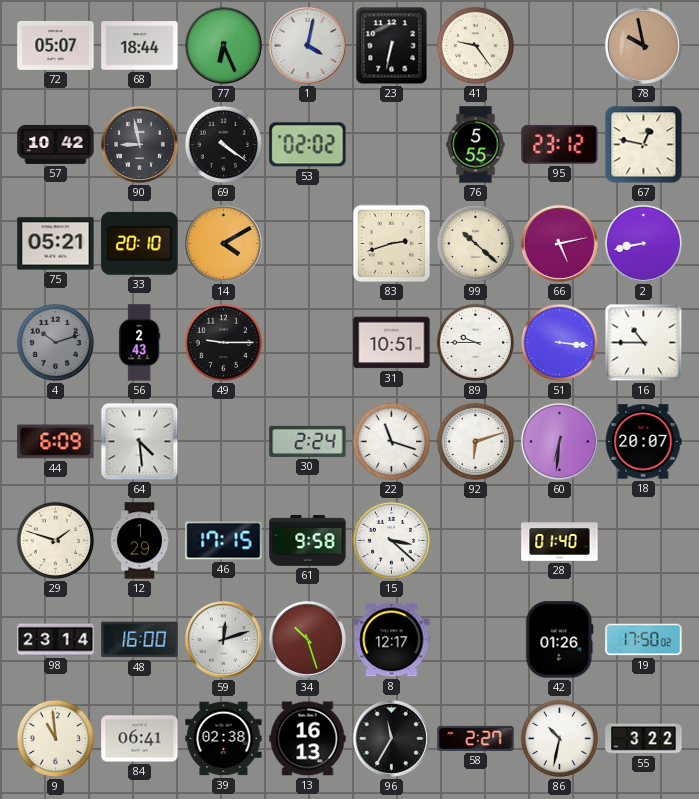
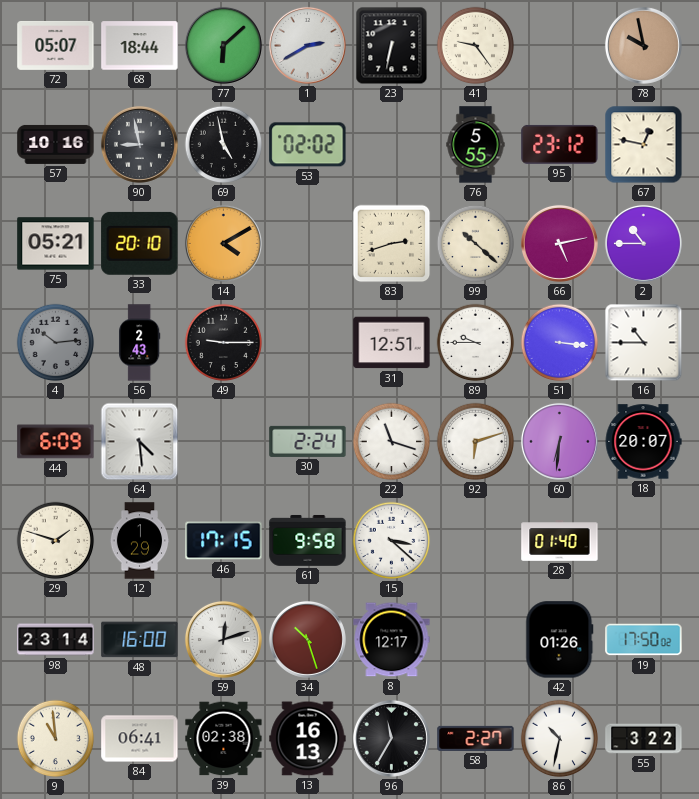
77: 6:26 -> 6:08 (223, 45)
1: 4:02 -> 2:40 (307, 45)
57: 10:42 -> 10:16 (56, 144)
69: 4:21 -> 4:58 (224, 145)
2: 8:43 -> 10:45 (643, 243)
4: 10:12 -> 10:14 (56, 343)
31: 10:51 -> 12:51 (392, 343)
